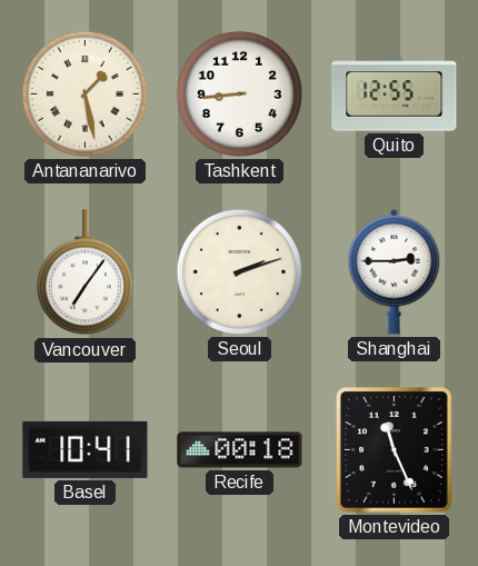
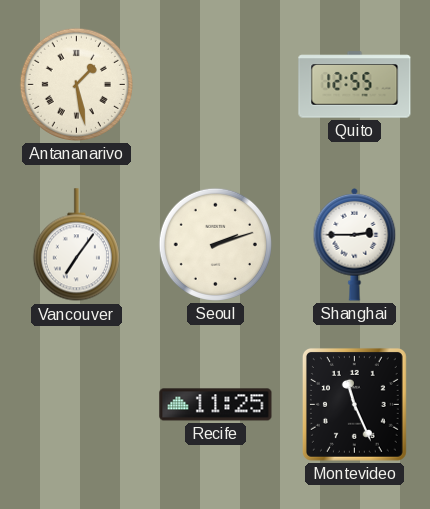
Tashkent: 8:44 -> none (239, 93)
Basel: 10:41 -> none (86, 449)
Recife: 00:18 -> 11:25 (216, 405)
